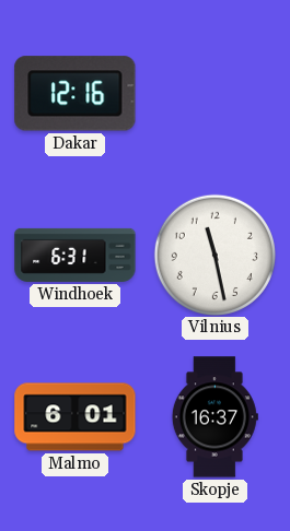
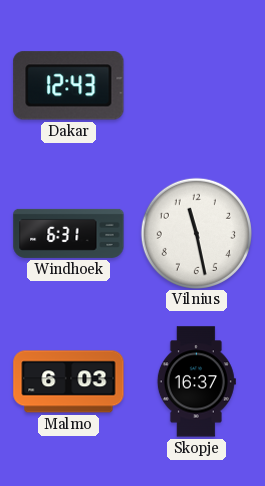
Dakar: 12:16 -> 12:43 (69, 86)
Malmo: 6:01 -> 6:03 (69, 382)
